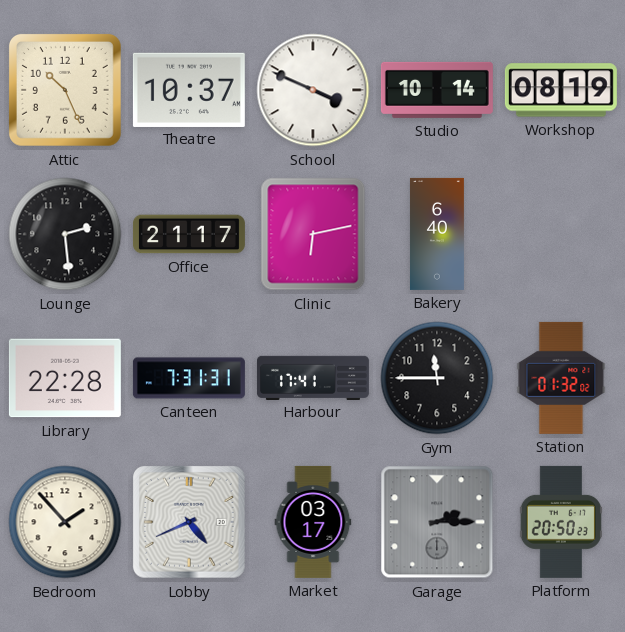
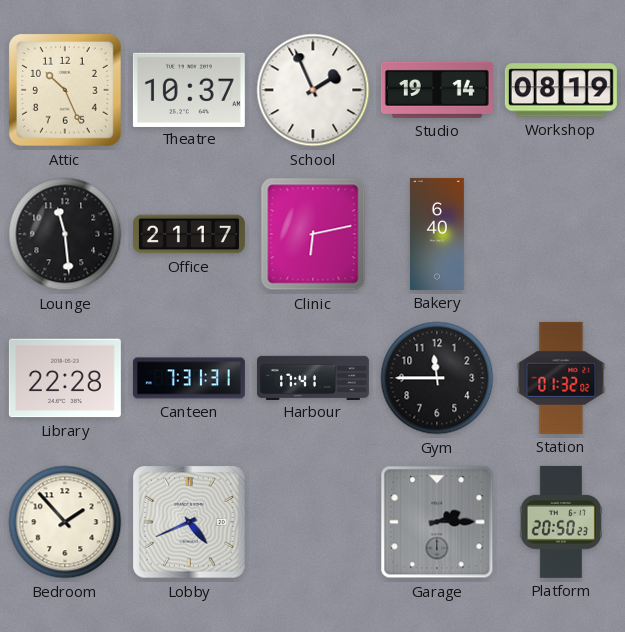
School: 3:49 -> 1:56 (313, 90)
Studio: 10:14 -> 19:14 (437, 90)
Lounge: 2:29 -> 11:29 (65, 234)
Market: 03:17 -> none (313, 522)
